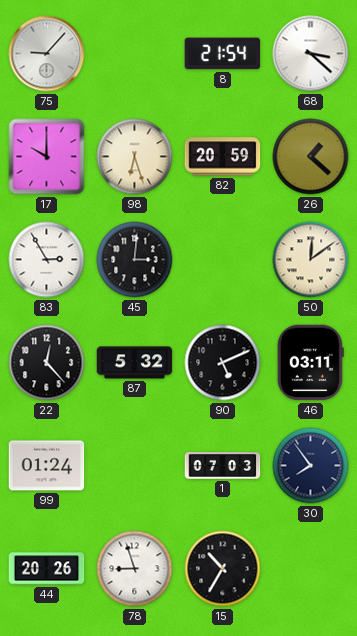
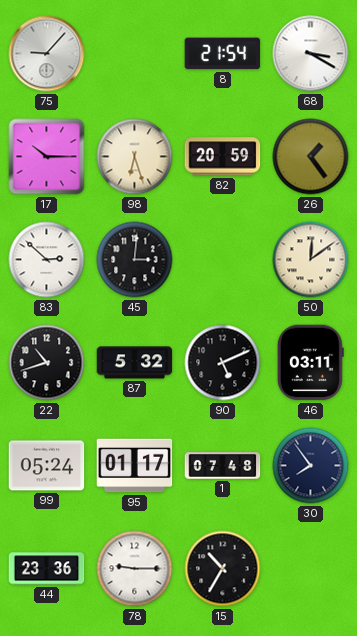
68: 3:22 -> 3:20 (311, 54)
17: 10:00 -> 10:15 (47, 157)
26: 1:22 -> 1:24 (311, 157)
83: 2:55 -> 2:52 (47, 260)
22: 12:23 -> 10:42 (47, 363)
99: 01:24 -> 05:24 (47, 466)
95: none -> 01:17 (135, 466)
1: 07:03 -> 07:48 (223, 466)
44: 20:26 -> 23:36 (47, 569)
78: 8:57 -> 9:15 (135, 569)
